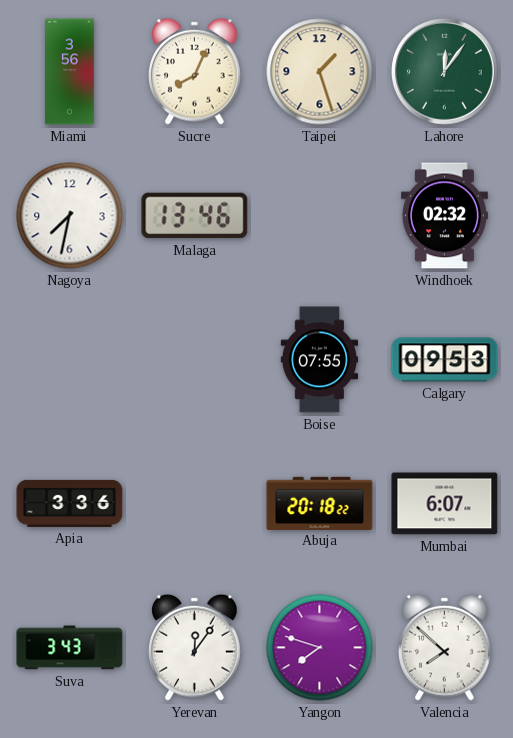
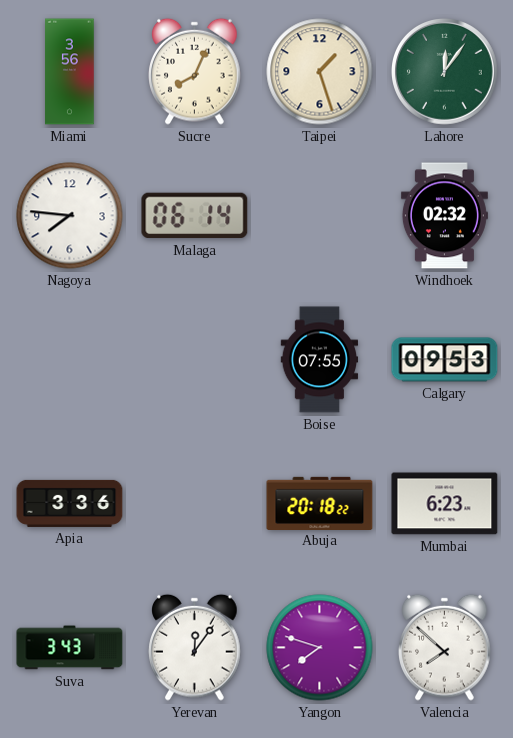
Nagoya: 7:32 -> 7:46 (70, 216)
Malaga: 13:46 -> 06:14 (195, 216)
Mumbai: 6:07 -> 6:23 (445, 504)
